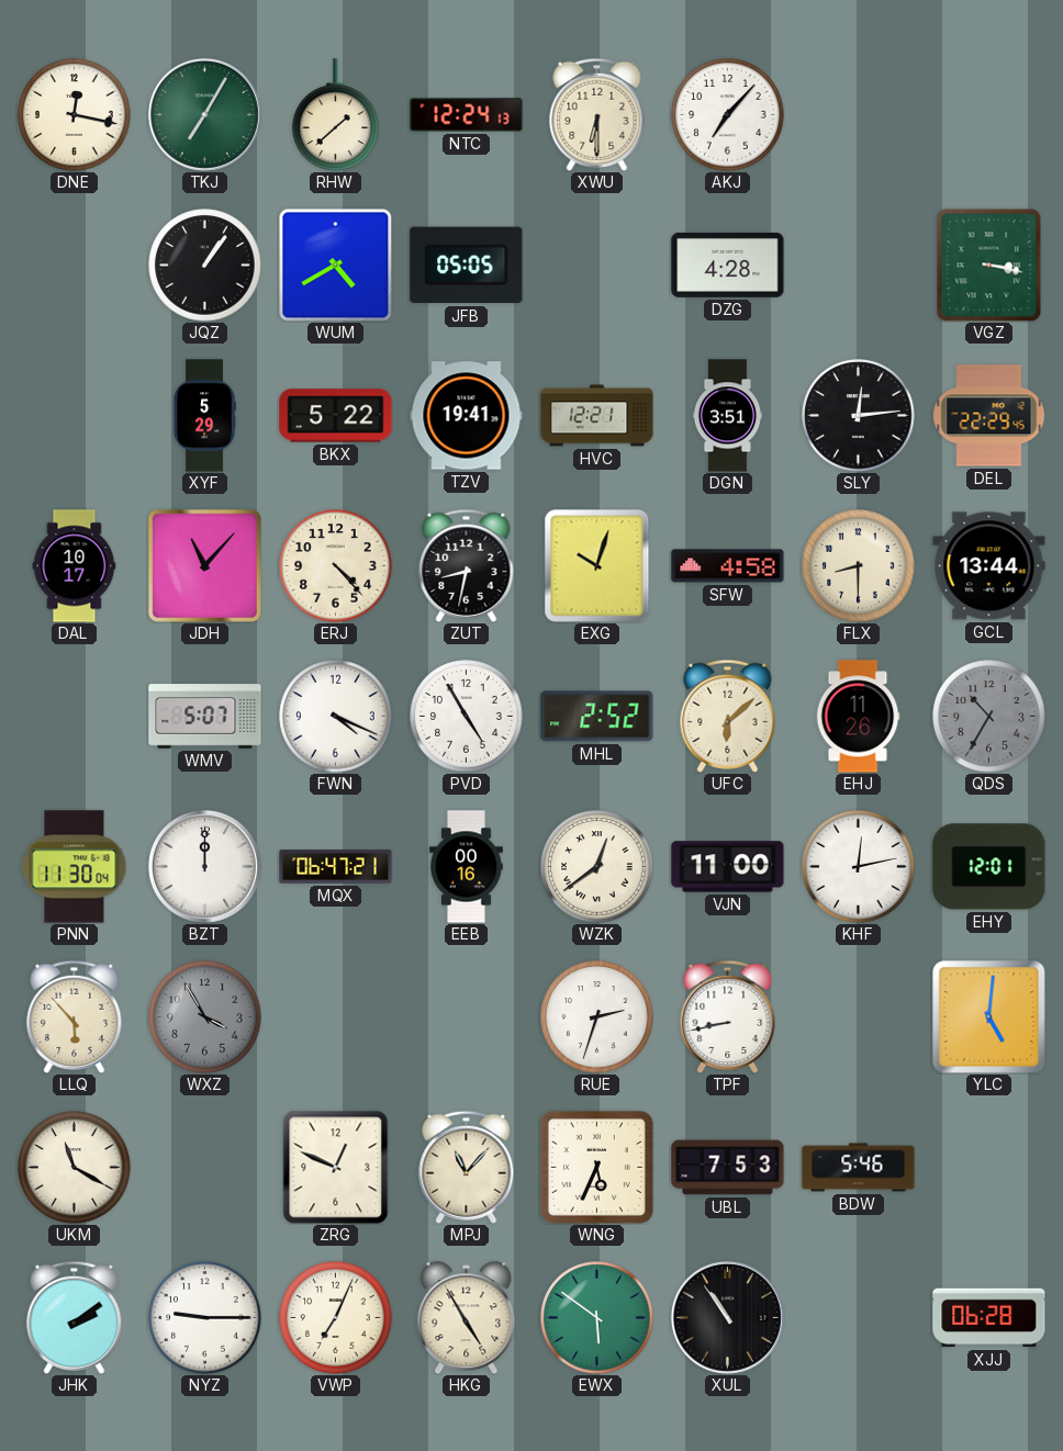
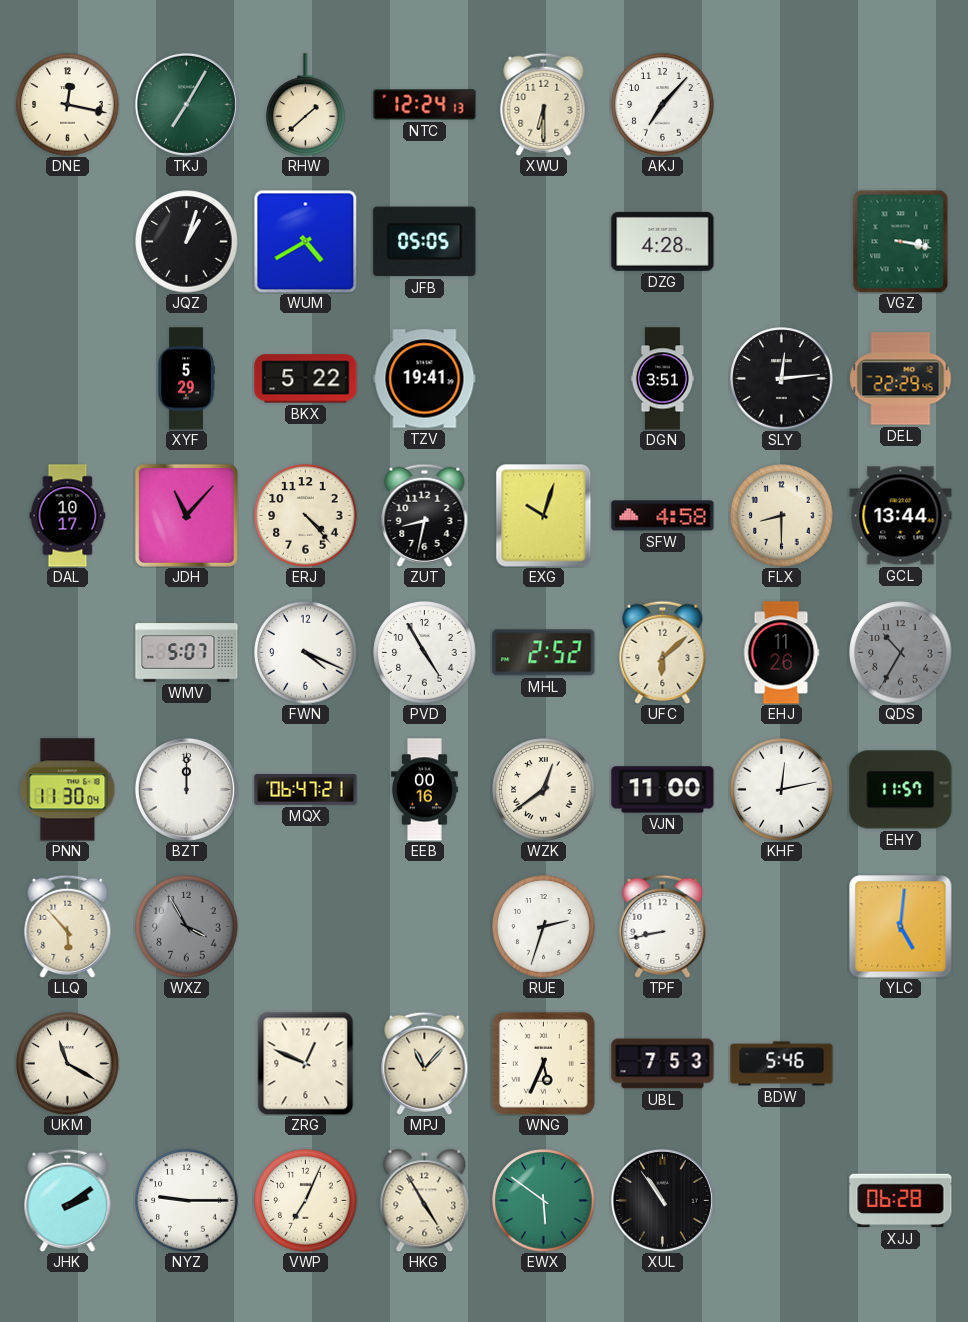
JQZ: 1:06 -> 1:03 (187, 242)
HVC: 12:21 -> none (597, 416)
EHY: 12:01 -> 11:57 (901, 790)
